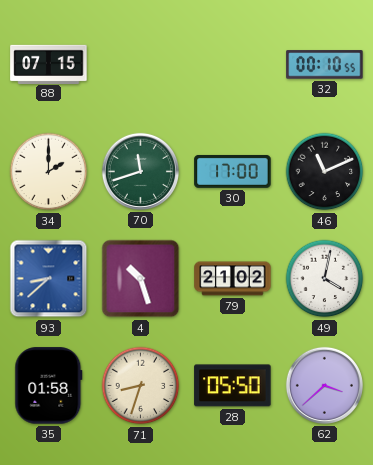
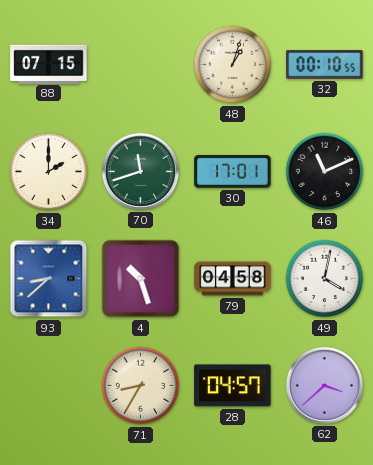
48: none -> 1:03 (233, 65)
30: 17:00 -> 17:01 (233, 171)
79: 21:02 -> 04:58 (233, 279)
35: 01:58 -> none (49, 386)
71: 8:33 -> 8:35 (141, 386)
28: 05:50 -> 04:57 (233, 386)
